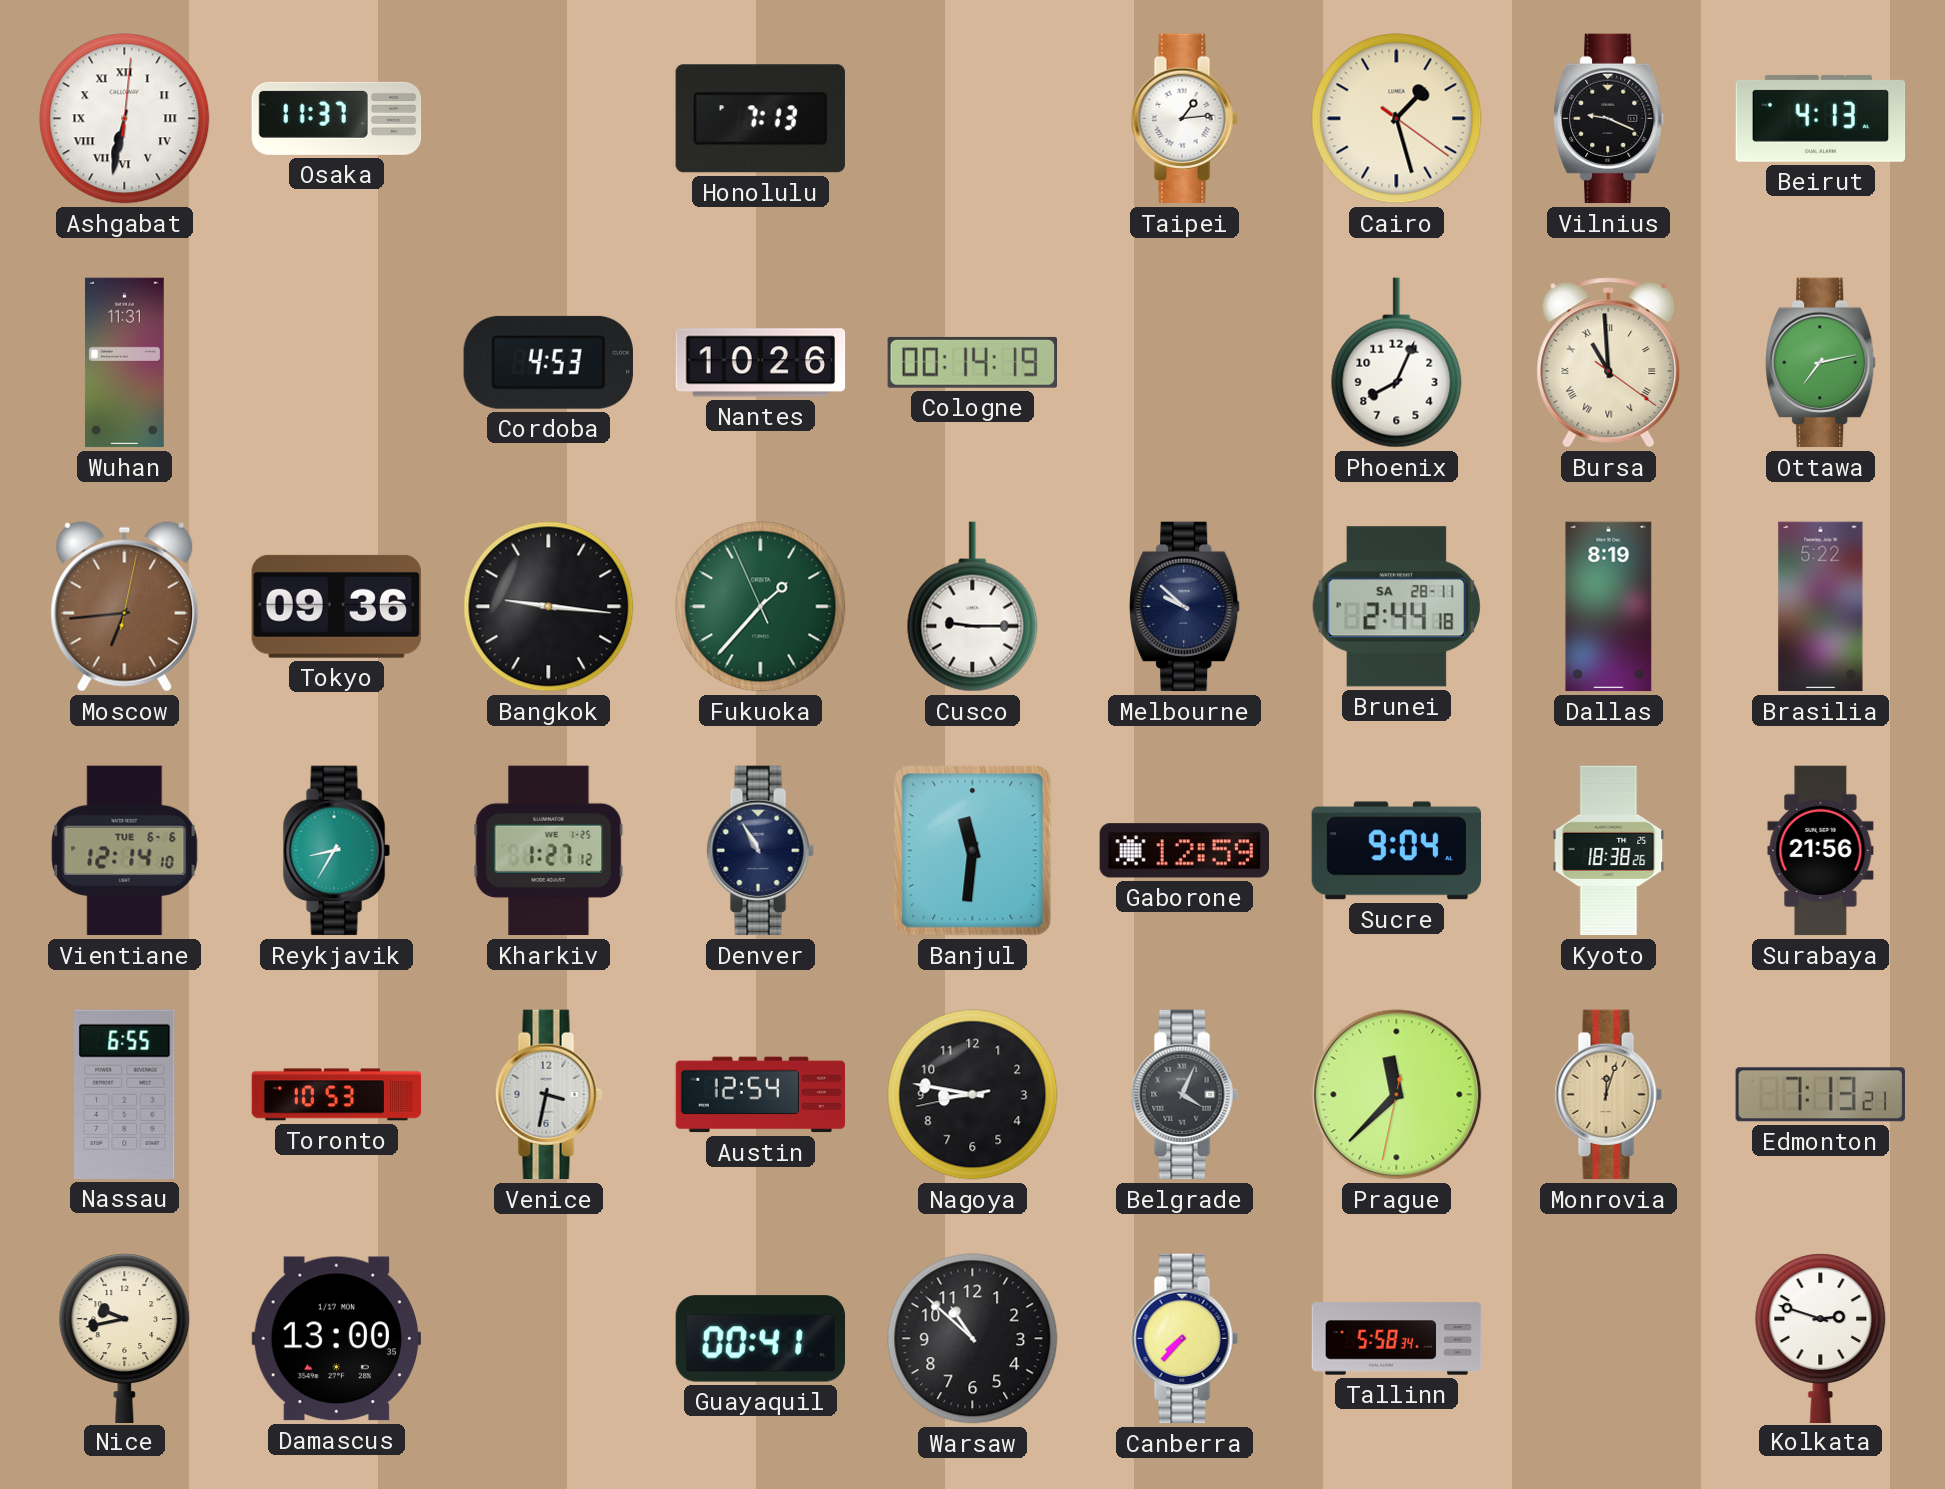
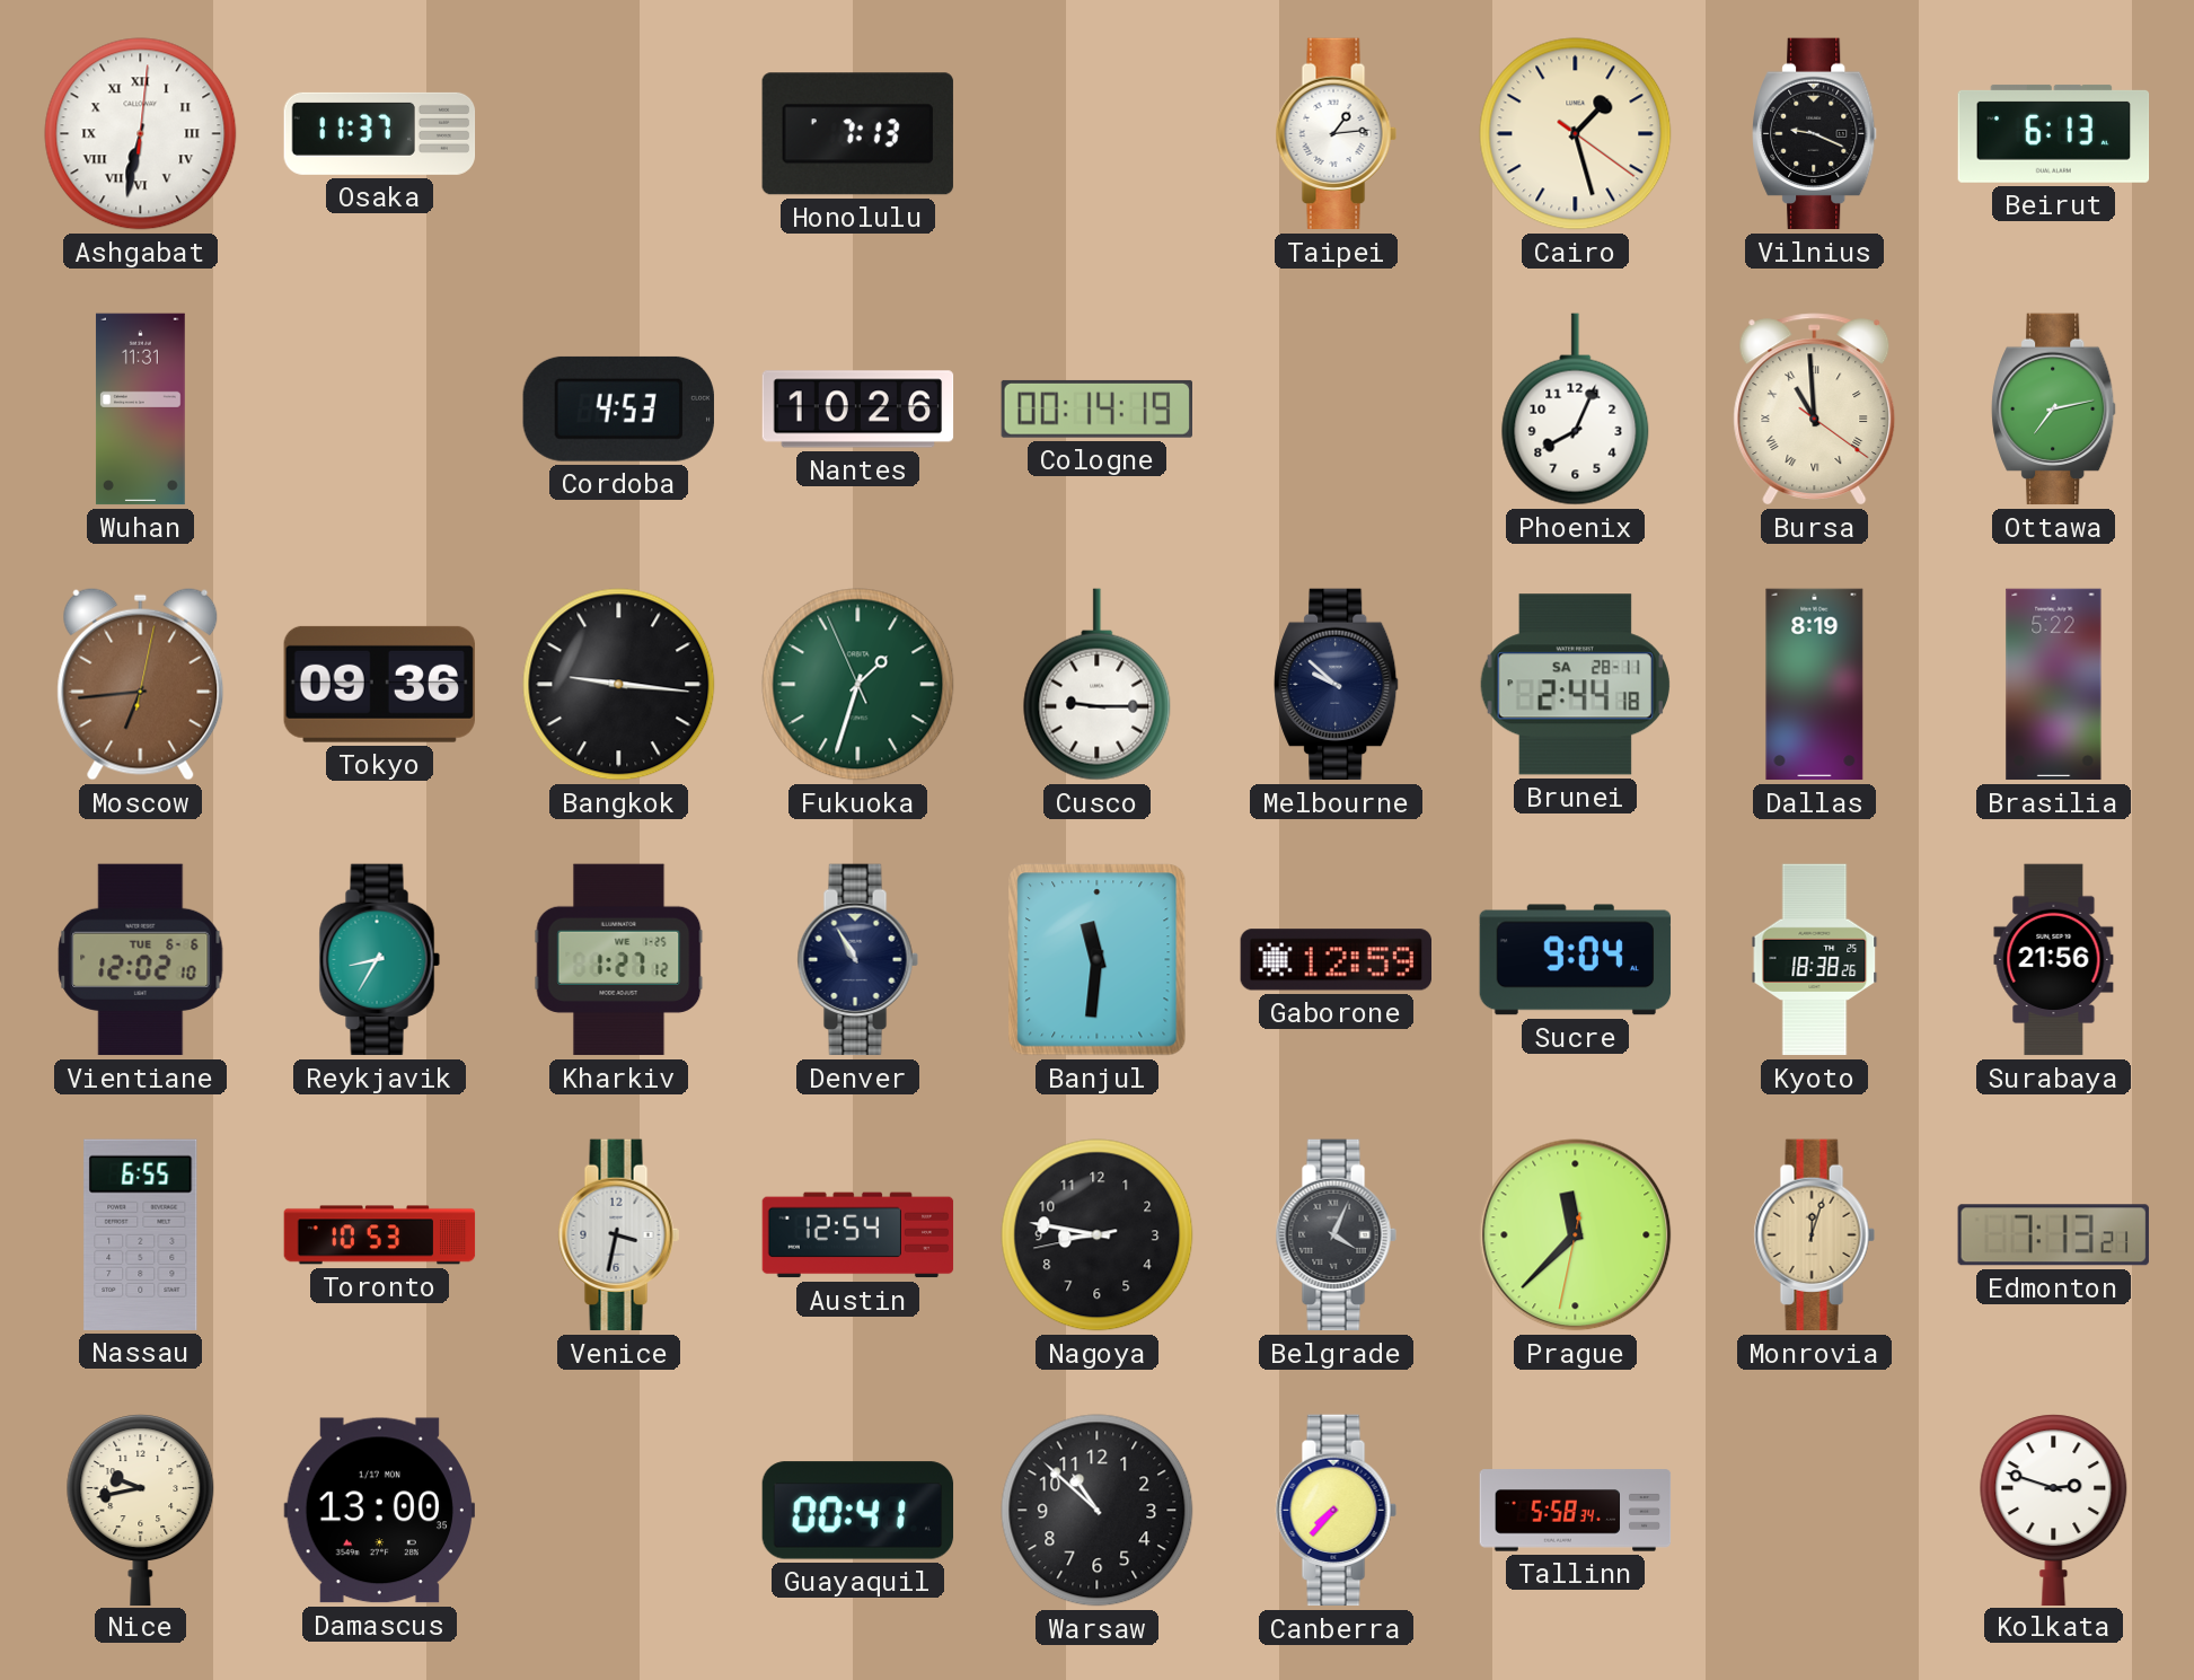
Beirut: 4:13 -> 6:13 (2054, 133)
Fukuoka: 1:36 -> 1:32 (858, 685)
Vientiane: 12:14 -> 12:02 (141, 960)
